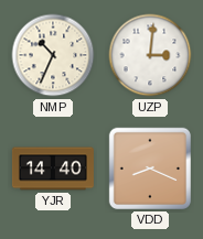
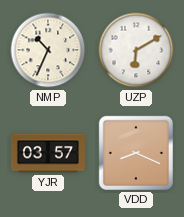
UZP: 3:01 -> 6:10 (136, 50)
YJR: 14:40 -> 03:57 (48, 153)
